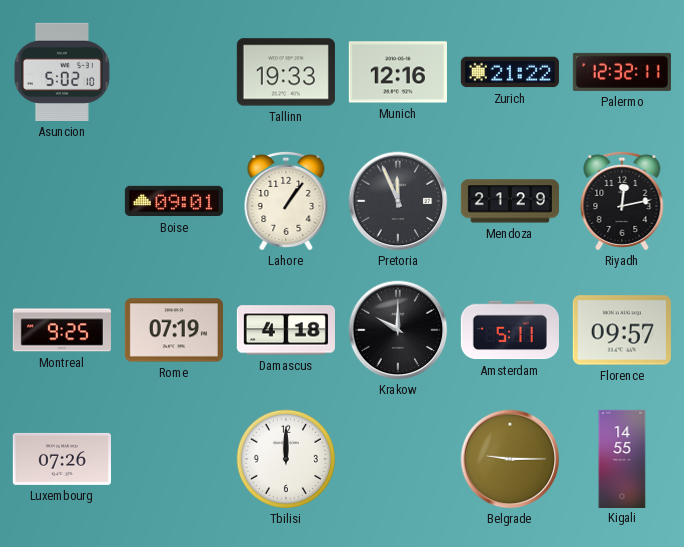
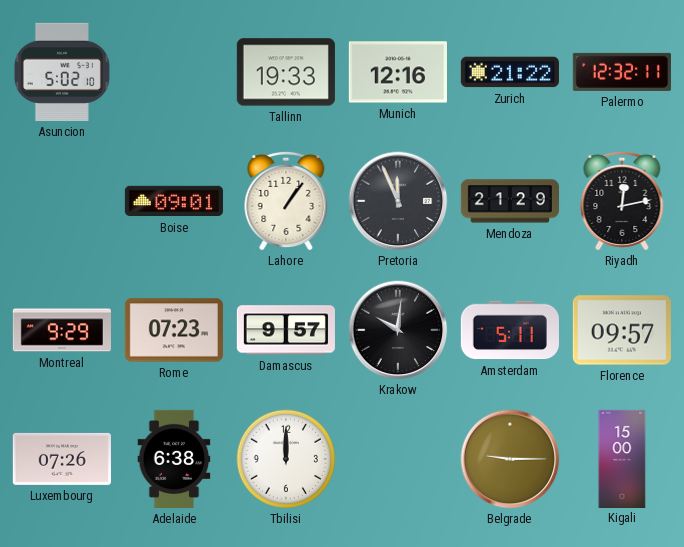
Montreal: 9:25 -> 9:29 (62, 330)
Rome: 07:19 -> 07:23 (174, 330)
Damascus: 4:18 -> 9:57 (286, 330)
Krakow: 10:00 -> 10:01 (398, 330)
Adelaide: none -> 6:38 (174, 459)
Kigali: 14:55 -> 15:00 (622, 458)
